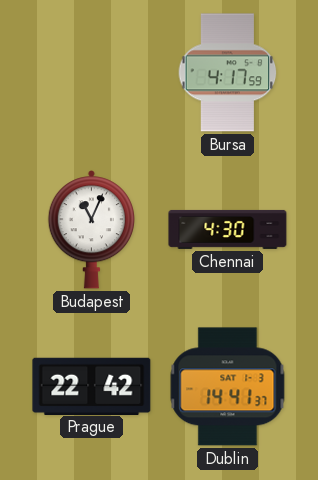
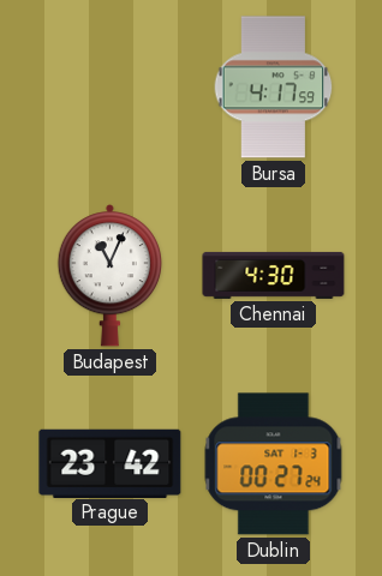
Prague: 22:42 -> 23:42 (111, 463)
Dublin: 14:41 -> 00:27 (274, 464)
